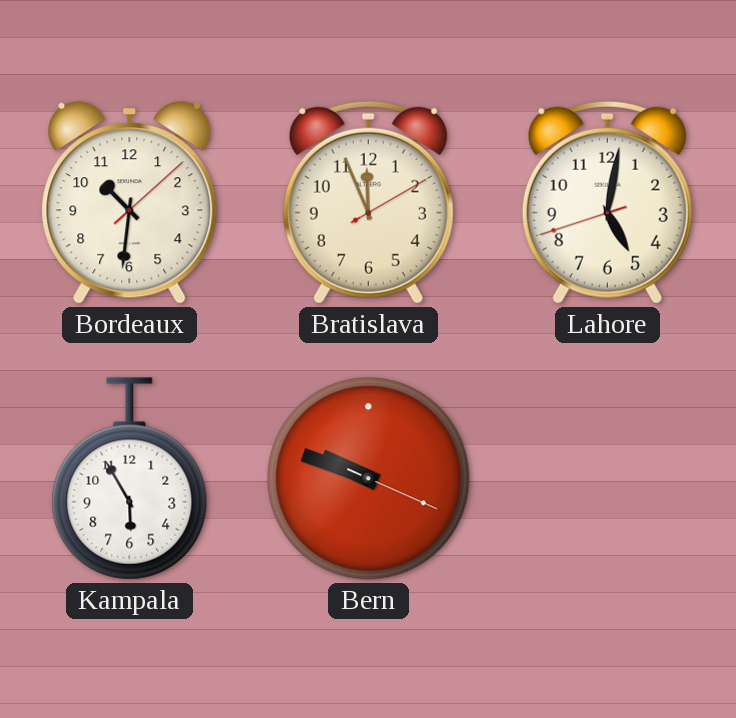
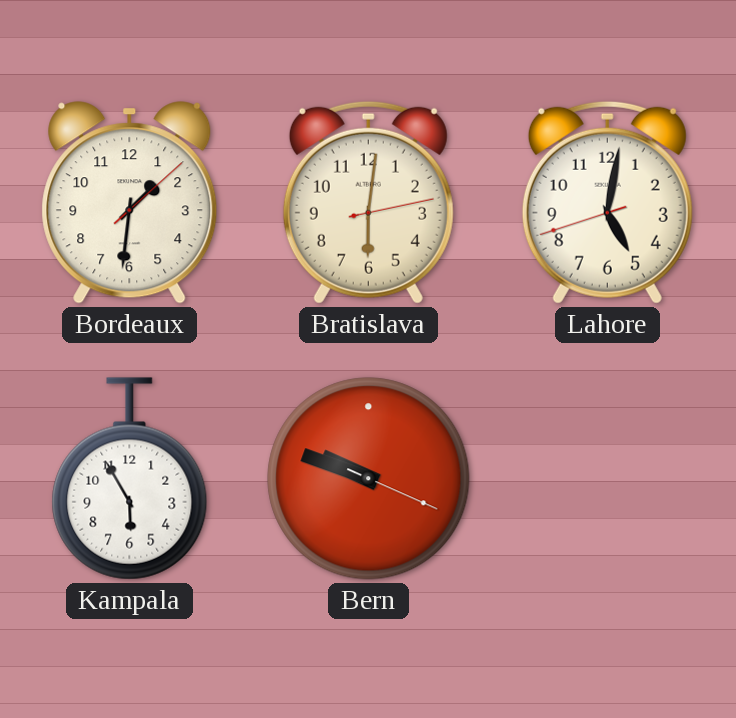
Bordeaux: 10:31 -> 1:31 (130, 203)
Bratislava: 11:56 -> 6:01 (368, 202)
